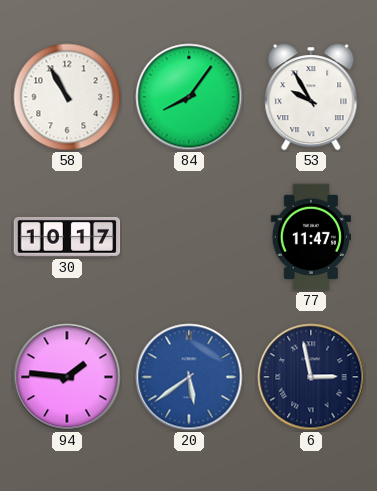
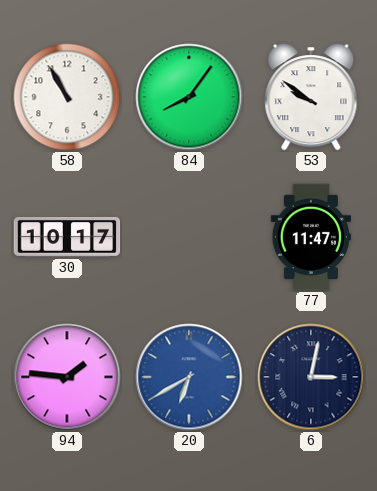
53: 9:55 -> 9:51 (311, 97)
20: 5:39 -> 6:40 (189, 377)
6: 2:58 -> 3:02 (311, 377)
